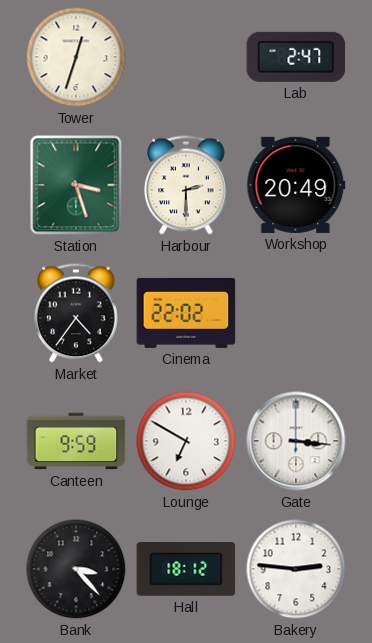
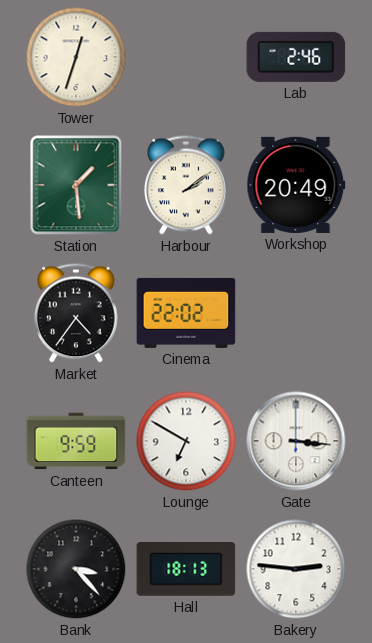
Lab: 2:47 -> 2:46 (296, 57)
Station: 3:27 -> 1:29 (76, 185)
Harbour: 2:30 -> 2:09 (186, 185)
Hall: 18:12 -> 18:13 (186, 570)
